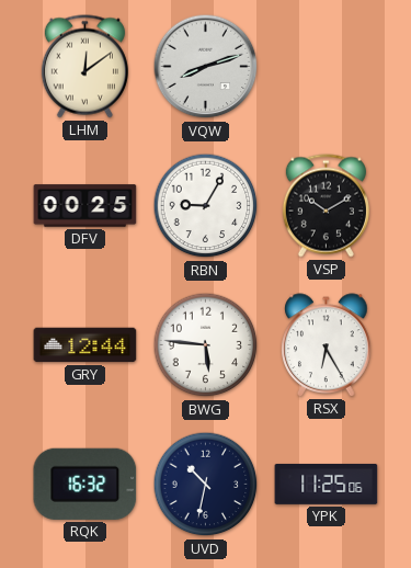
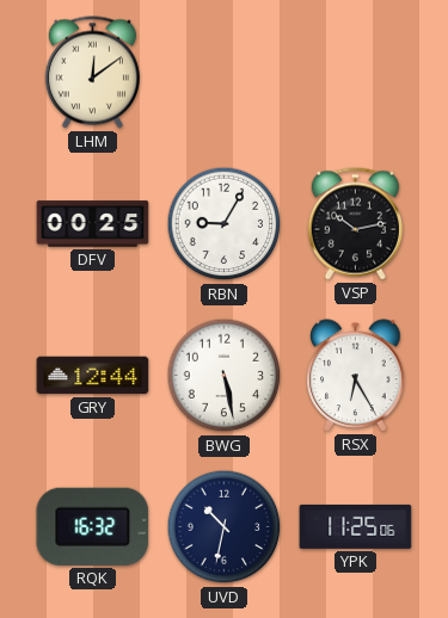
VQW: 8:12 -> none (206, 67)
VSP: 10:10 -> 10:13 (355, 224)
BWG: 5:46 -> 5:28 (225, 376)
